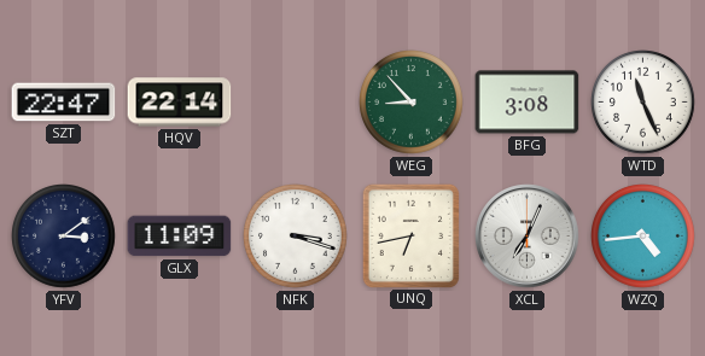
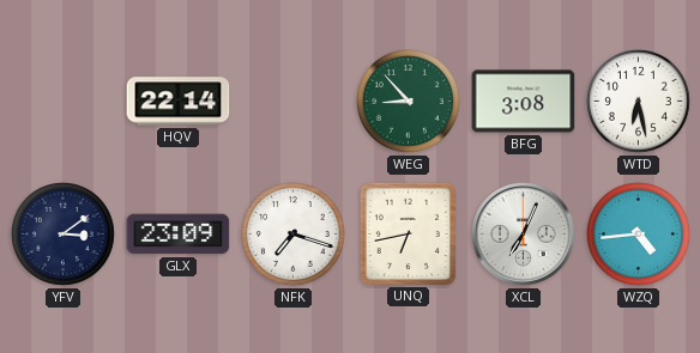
SZT: 22:47 -> none (64, 103)
WTD: 11:26 -> 6:28 (639, 102)
GLX: 11:09 -> 23:09 (179, 235)
NFK: 3:18 -> 7:18 (294, 235)
